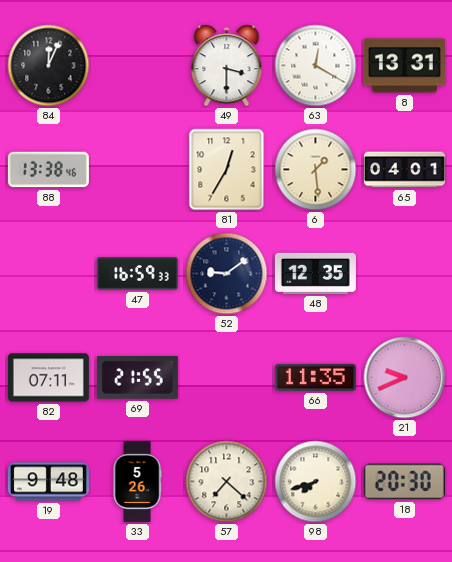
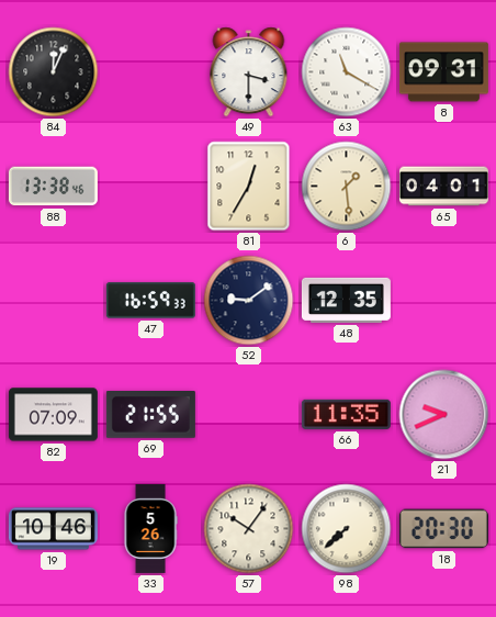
63: 12:20 -> 11:20 (347, 72)
8: 13:31 -> 09:31 (443, 72)
82: 07:11 -> 07:09 (53, 415)
19: 9:48 -> 10:46 (53, 529)
57: 7:22 -> 10:06 (249, 529)
98: 7:42 -> 7:38 (347, 529)
